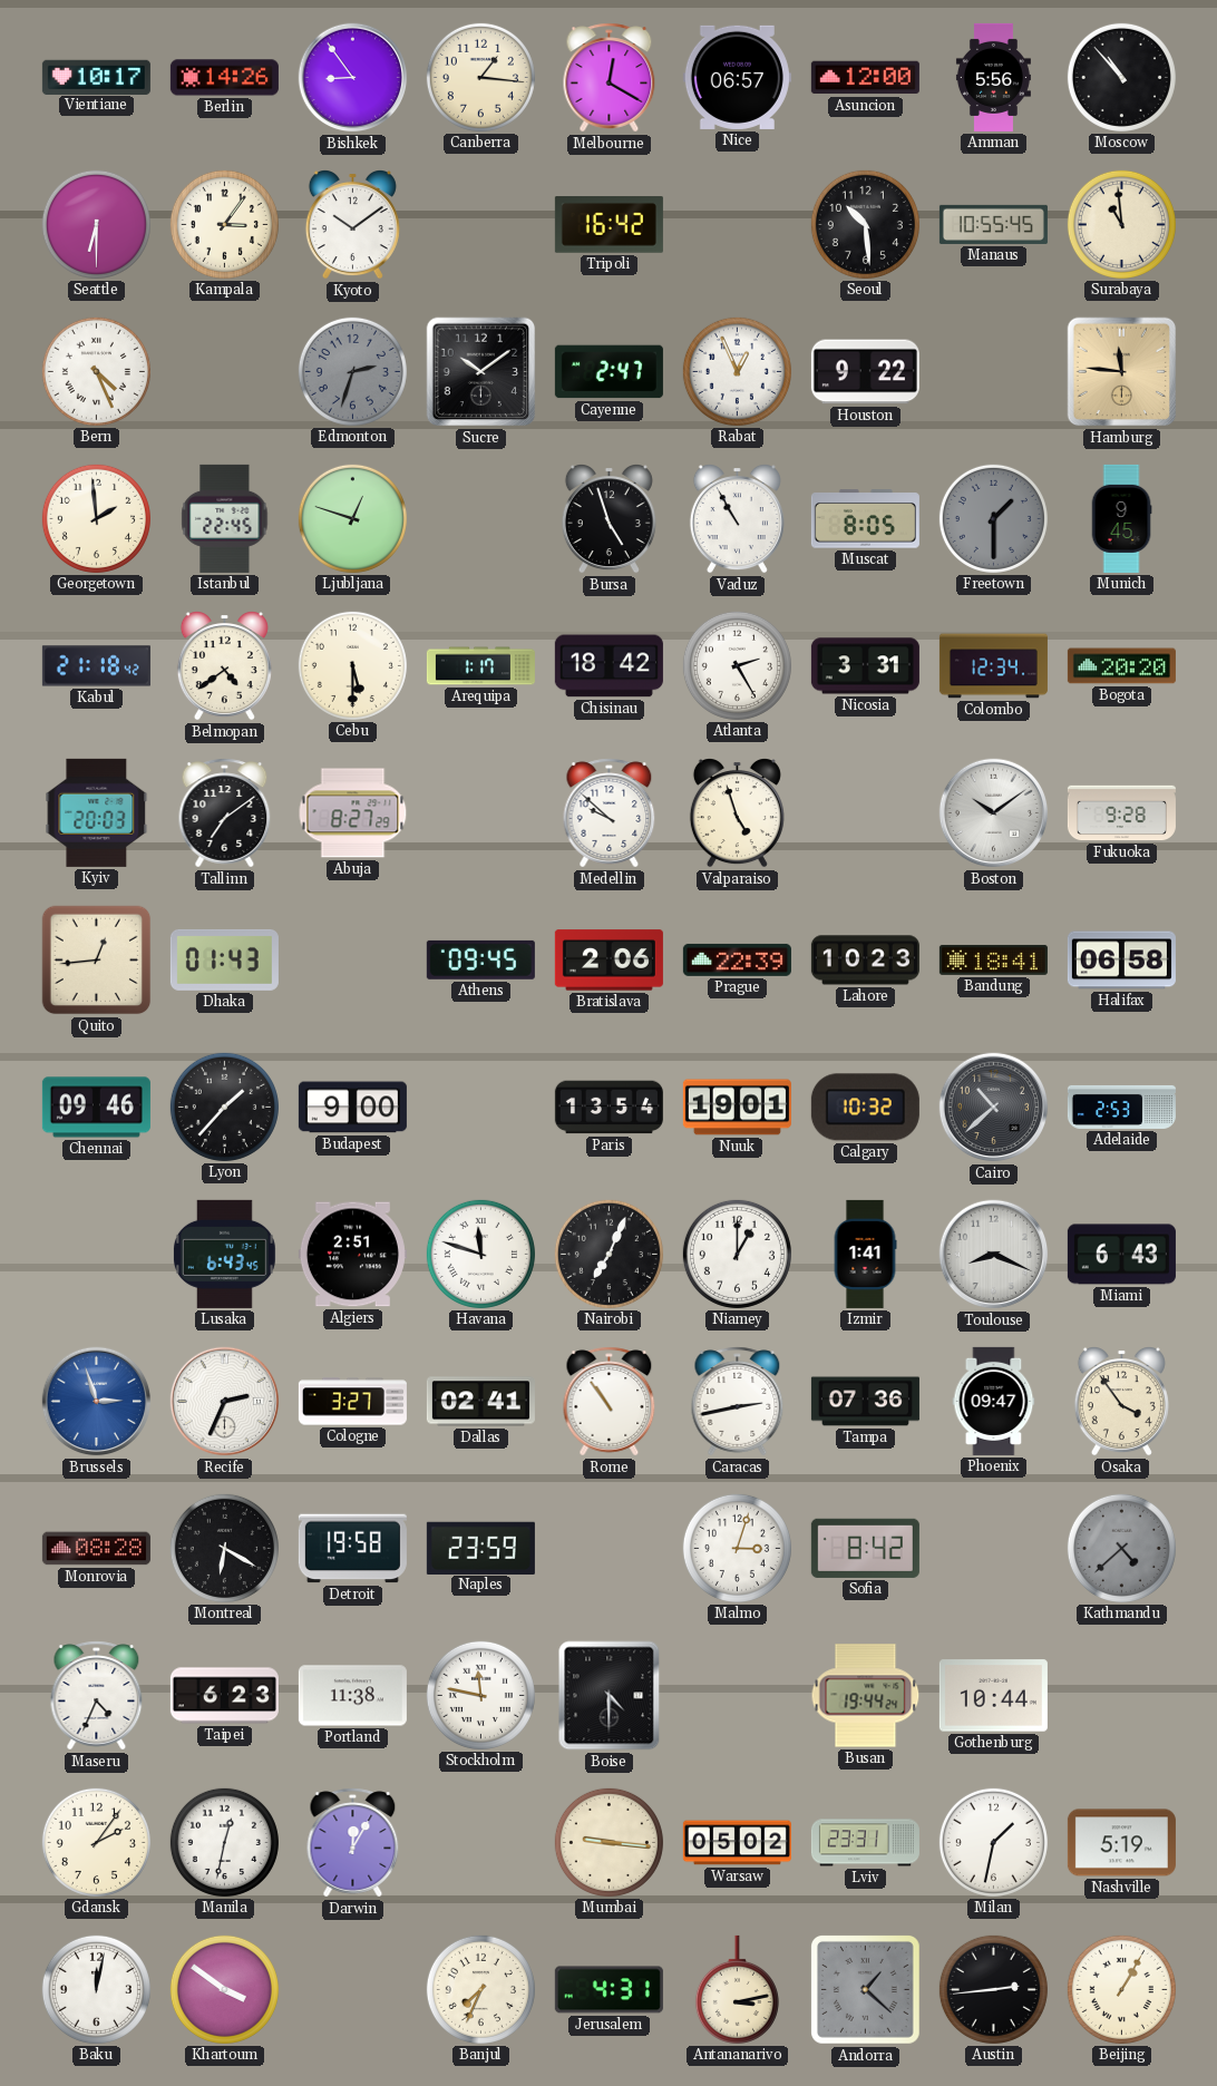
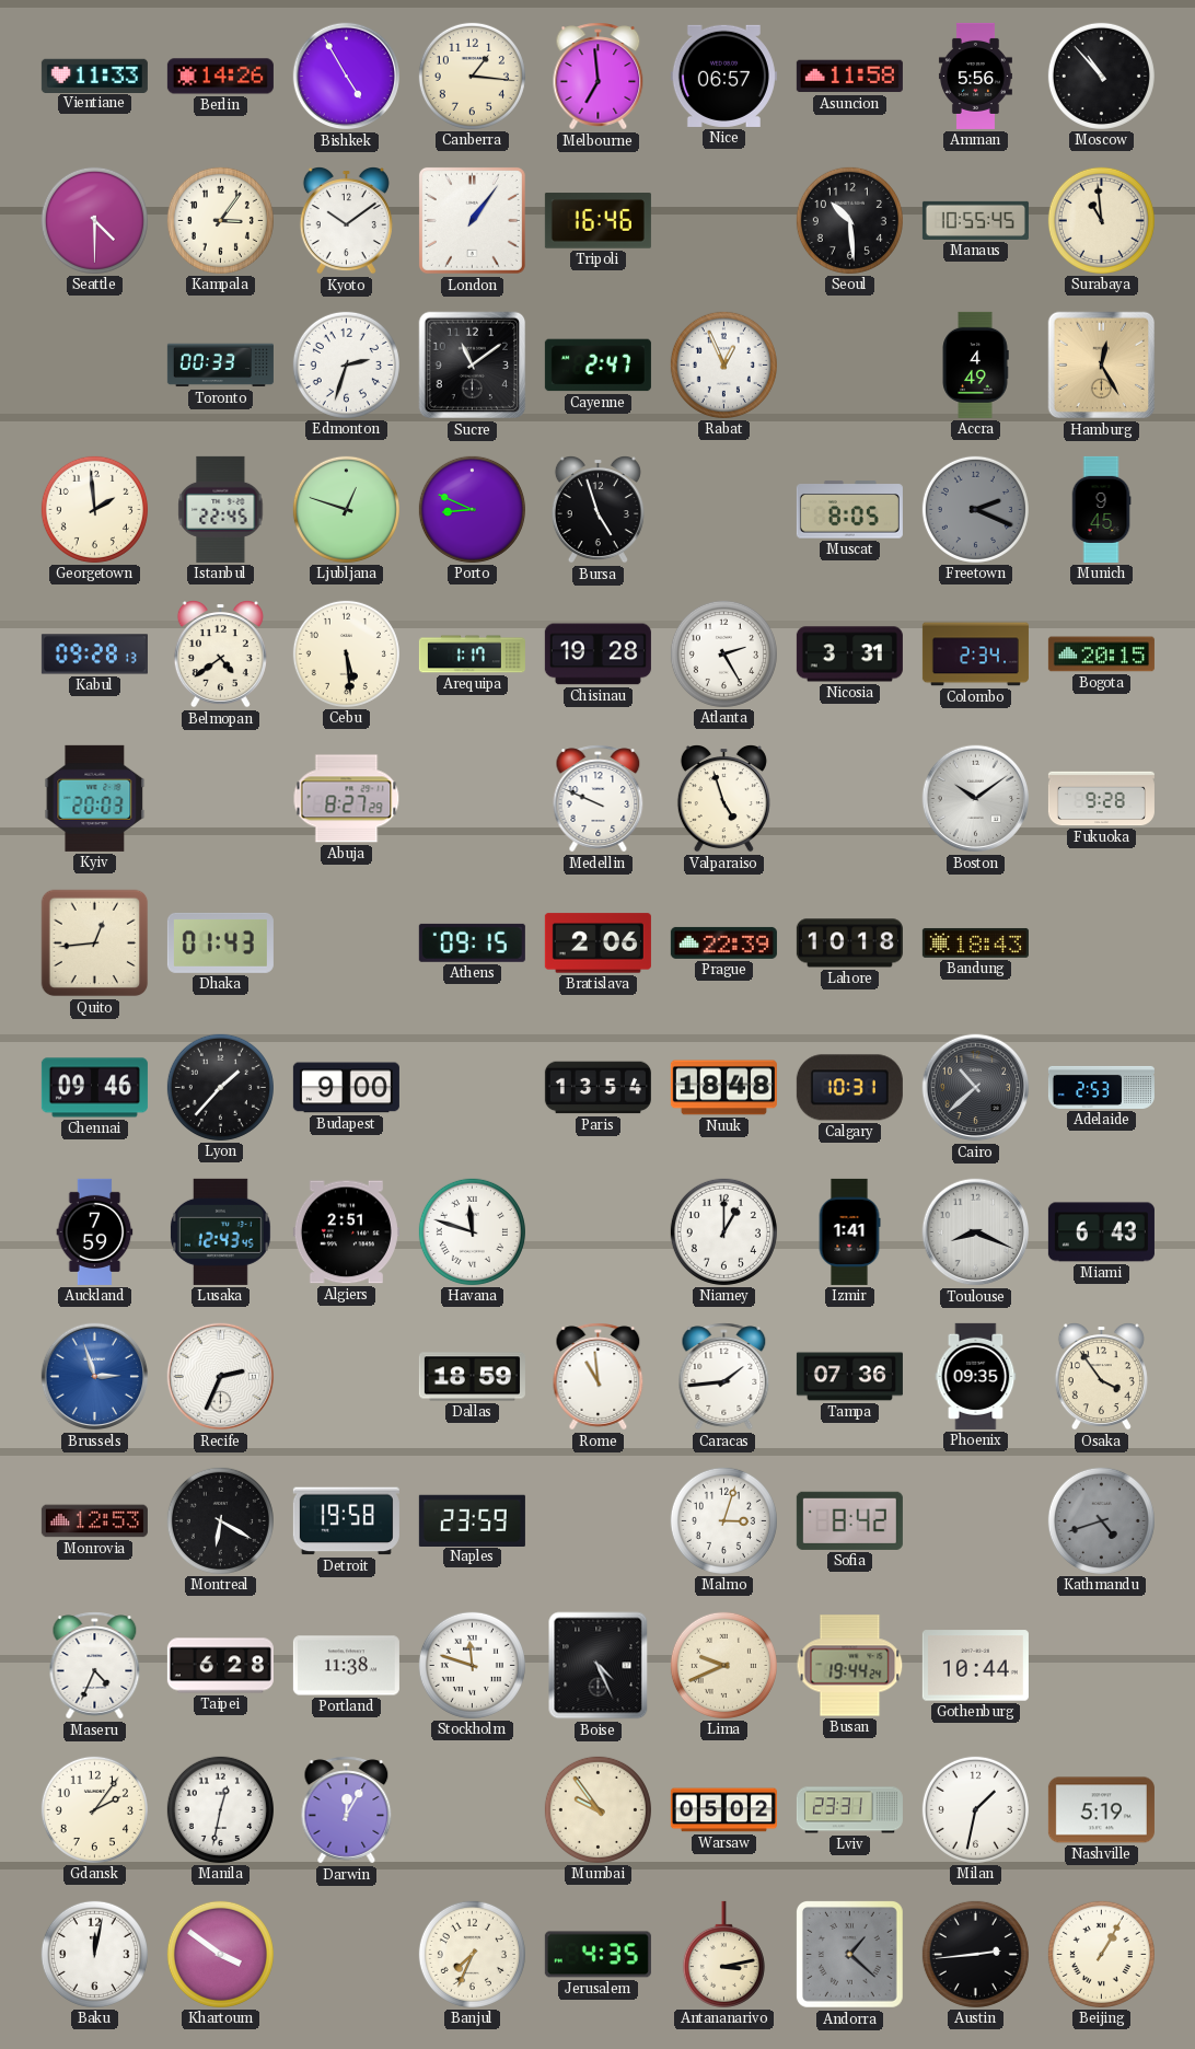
Vientiane: 10:17 -> 11:33 (94, 76)
Bishkek: 8:54 -> 4:55 (347, 77)
Melbourne: 12:20 -> 6:59 (599, 77)
Asuncion: 12:00 -> 11:58 (849, 77)
Seattle: 6:30 -> 4:30 (94, 220)
London: none -> 1:06 (472, 220)
Tripoli: 16:42 -> 16:46 (598, 221)
Bern: 4:26 -> none (96, 371)
Toronto: none -> 00:33 (220, 366)
Edmonton dial: grey -> white (346, 364)
Sucre: 10:09 -> 11:09 (473, 366)
Houston: 9:22 -> none (865, 372)
Accra: none -> 4:49 (975, 364)
Hamburg: 11:46 -> 12:25 (1102, 366)
Porto: none -> 8:49 (472, 509)
Vaduz: 10:55 -> none (737, 519)
Freetown: 1:30 -> 2:19 (975, 509)
Kabul: 21:18 -> 09:28 (94, 655)
Cebu: 5:30 -> 5:29 (346, 653)
Chisinau: 18:42 -> 19:28 (598, 655)
Colombo: 12:34 -> 2:34 (975, 655)
Bogota: 20:20 -> 20:15 (1101, 655)
Tallinn: 7:09 -> none (225, 813)
Medellin: 9:52 -> 9:49 (599, 799)
Athens: 09:45 -> 09:15 (472, 942)
Lahore: 10:23 -> 10:18 (849, 944)
Bandung: 18:41 -> 18:43 (975, 944)
Halifax: 06:58 -> none (1121, 961)
Nuuk: 19:01 -> 18:48 (723, 1088)
Calgary: 10:32 -> 10:31 (849, 1088)
Auckland: none -> 7:59 (95, 1231)
Lusaka: 6:43 -> 12:43 (220, 1231)
Nairobi: 7:04 -> none (608, 1254)
Cologne: 3:27 -> none (352, 1402)
Dallas: 02:41 -> 18:59 (472, 1377)
Rome: 10:54 -> 10:59 (599, 1377)
Caracas: 2:43 -> 1:44 (724, 1377)
Phoenix: 09:47 -> 09:35 (976, 1376)
Monrovia: 08:28 -> 12:53 (94, 1521)
Kathmandu: 4:38 -> 4:42 (1101, 1520)
Taipei: 6:23 -> 6:28 (220, 1666)
Stockholm: 11:47 -> 11:48 (472, 1665)
Boise: 4:30 -> 4:26 (599, 1666)
Lima: none -> 9:41 (723, 1665)
Mumbai: 9:16 -> 9:54 (598, 1809)
Jerusalem: 4:31 -> 4:35 (598, 1955)
